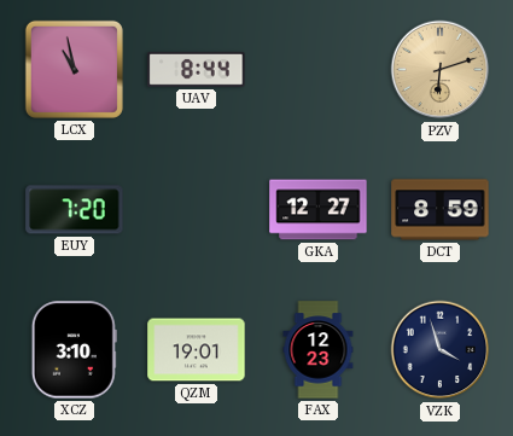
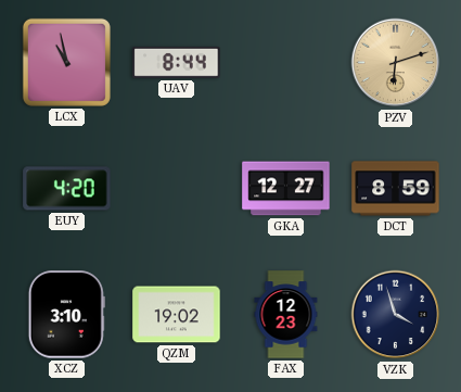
EUY: 7:20 -> 4:20 (67, 189)
QZM: 19:01 -> 19:02 (177, 315)
